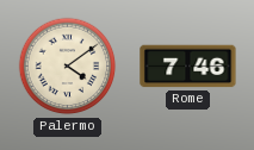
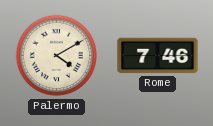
Palermo: 4:09 -> 4:10 (57, 56)
